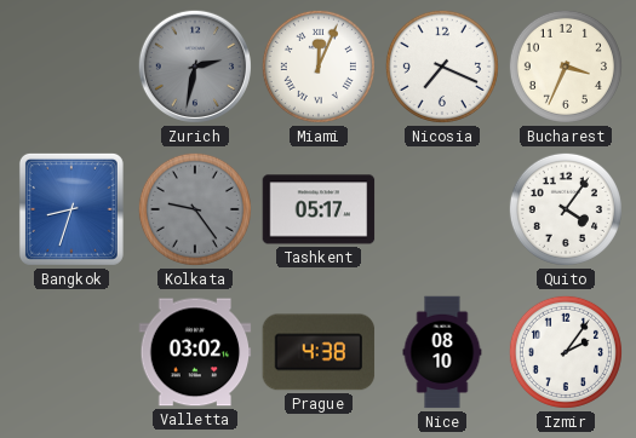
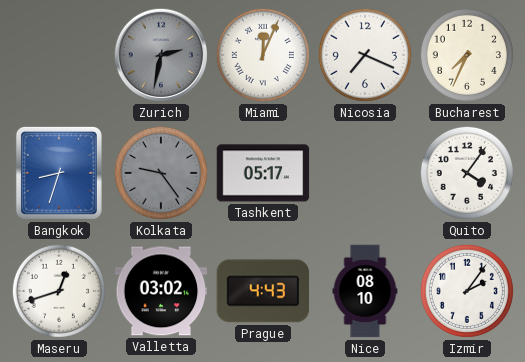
Bucharest: 3:34 -> 7:34 (467, 55)
Maseru: none -> 12:42 (59, 291)
Prague: 4:38 -> 4:43 (263, 291)
